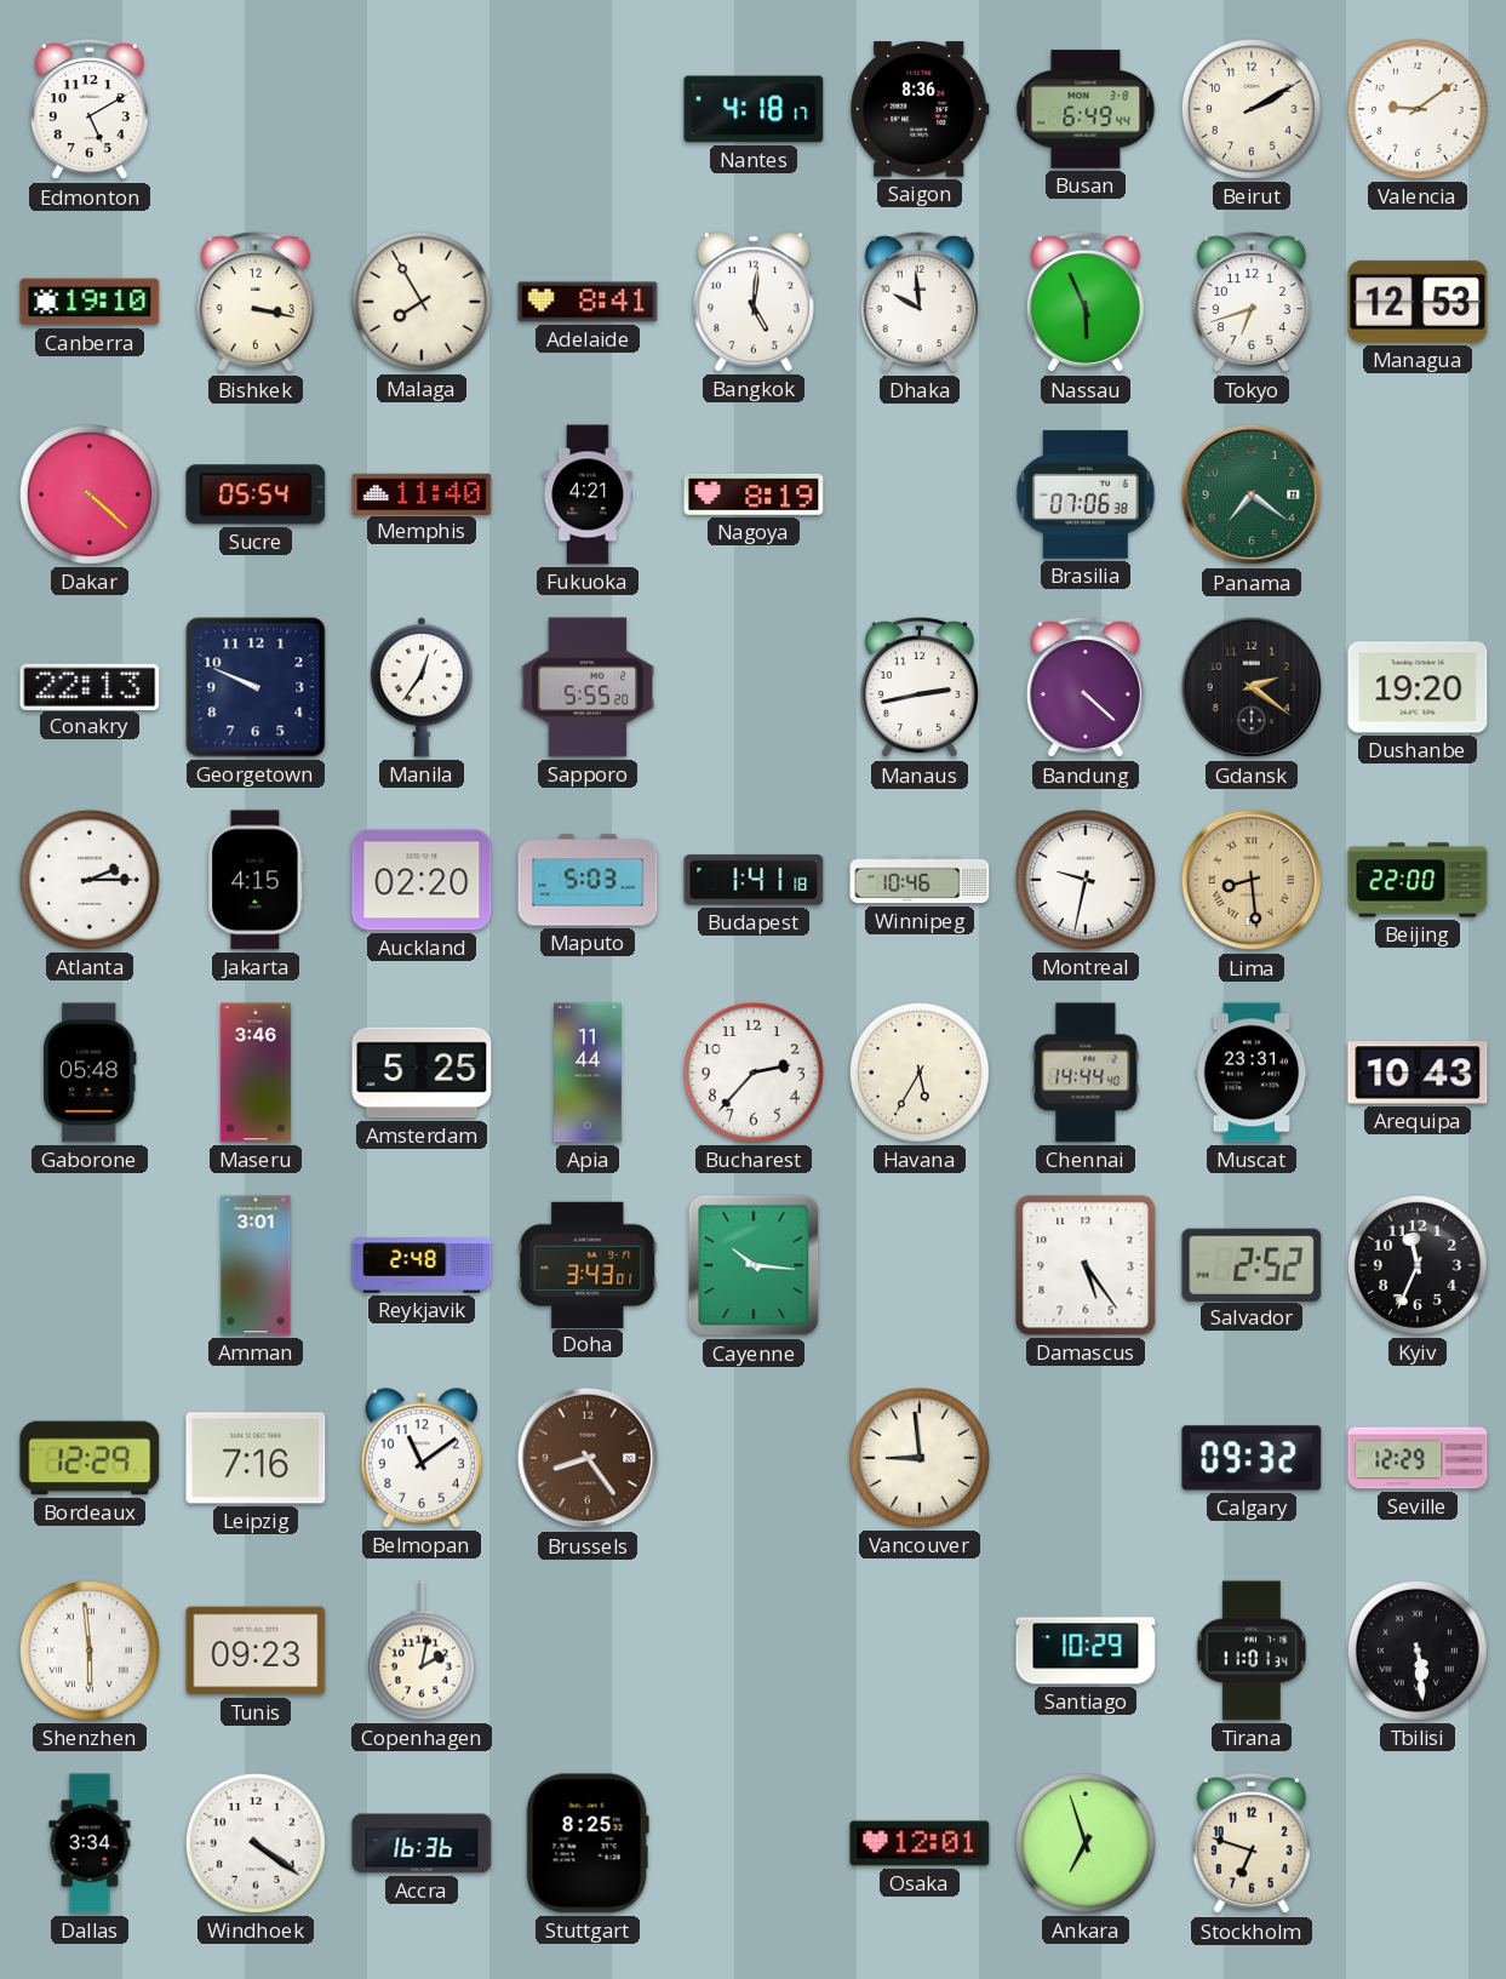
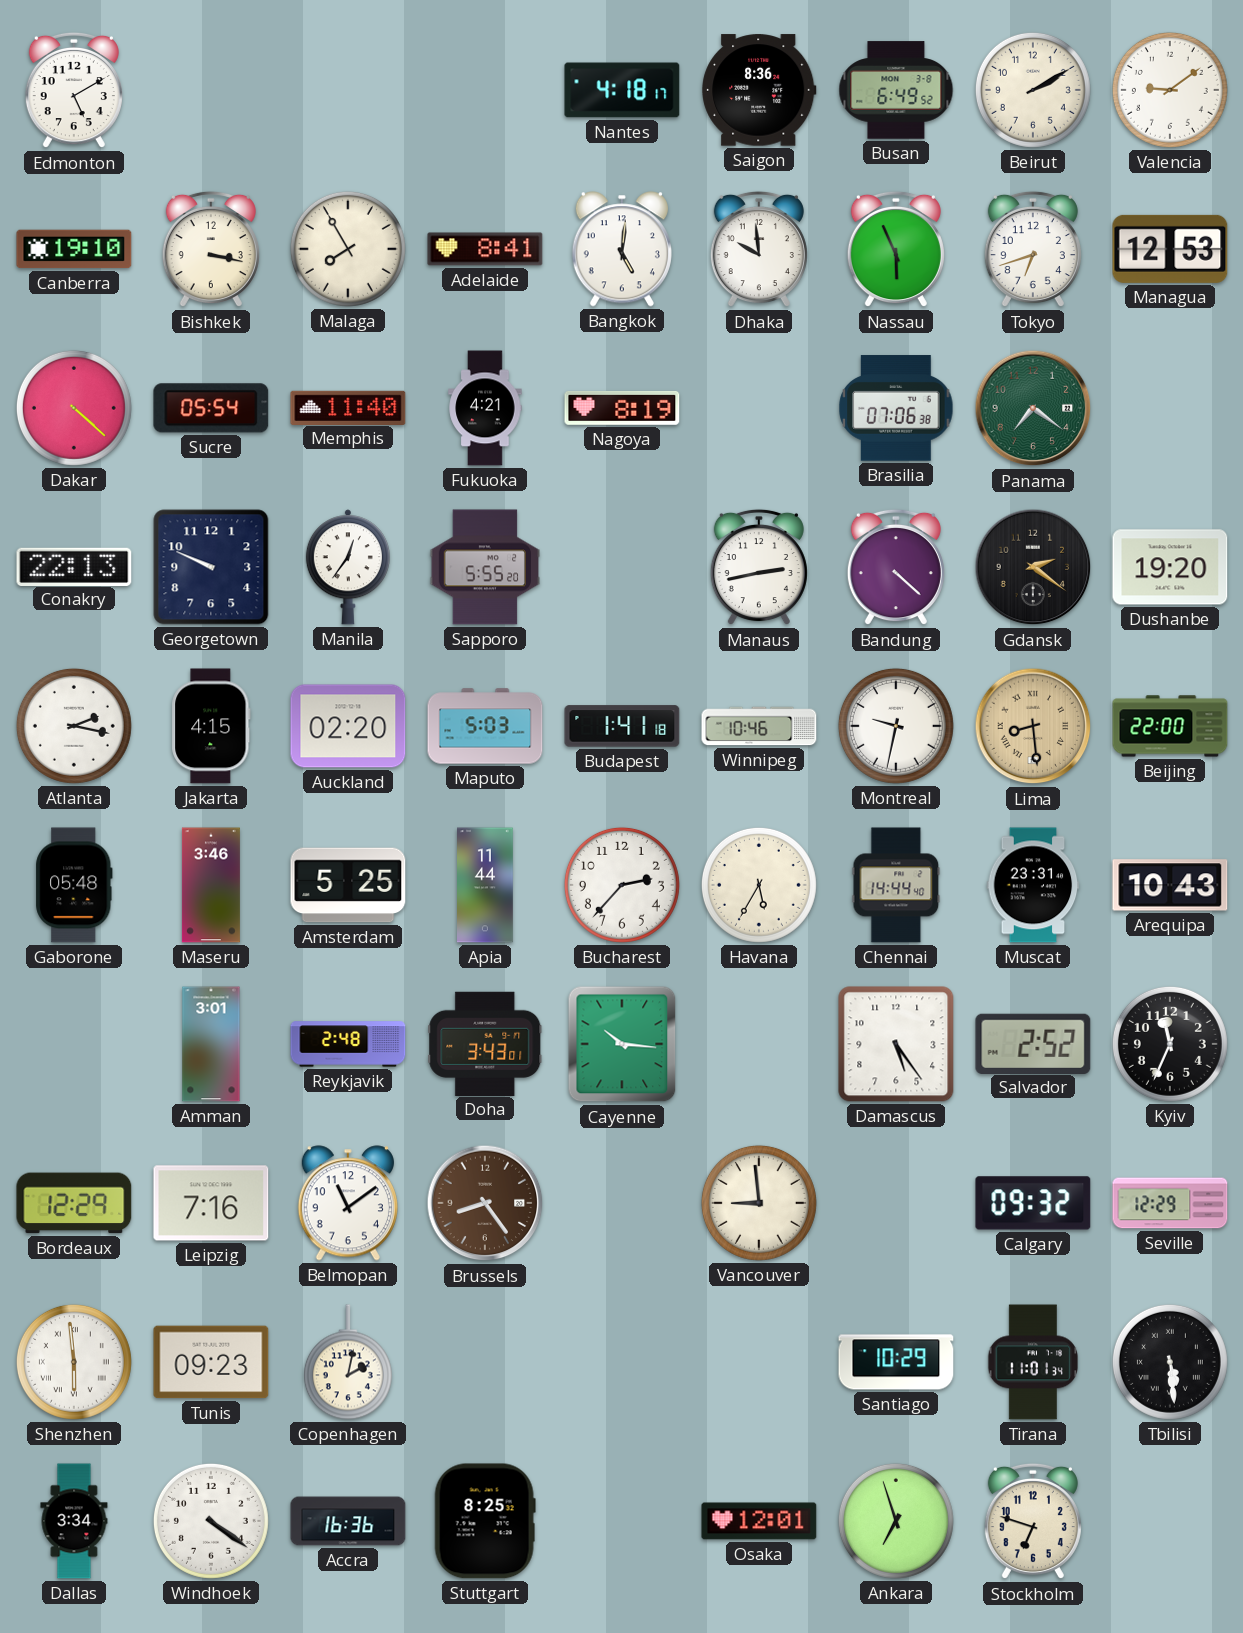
Busan: 6:49:44 -> 6:49:52 (896, 90)
Atlanta: 2:15 -> 2:17 (74, 726)
